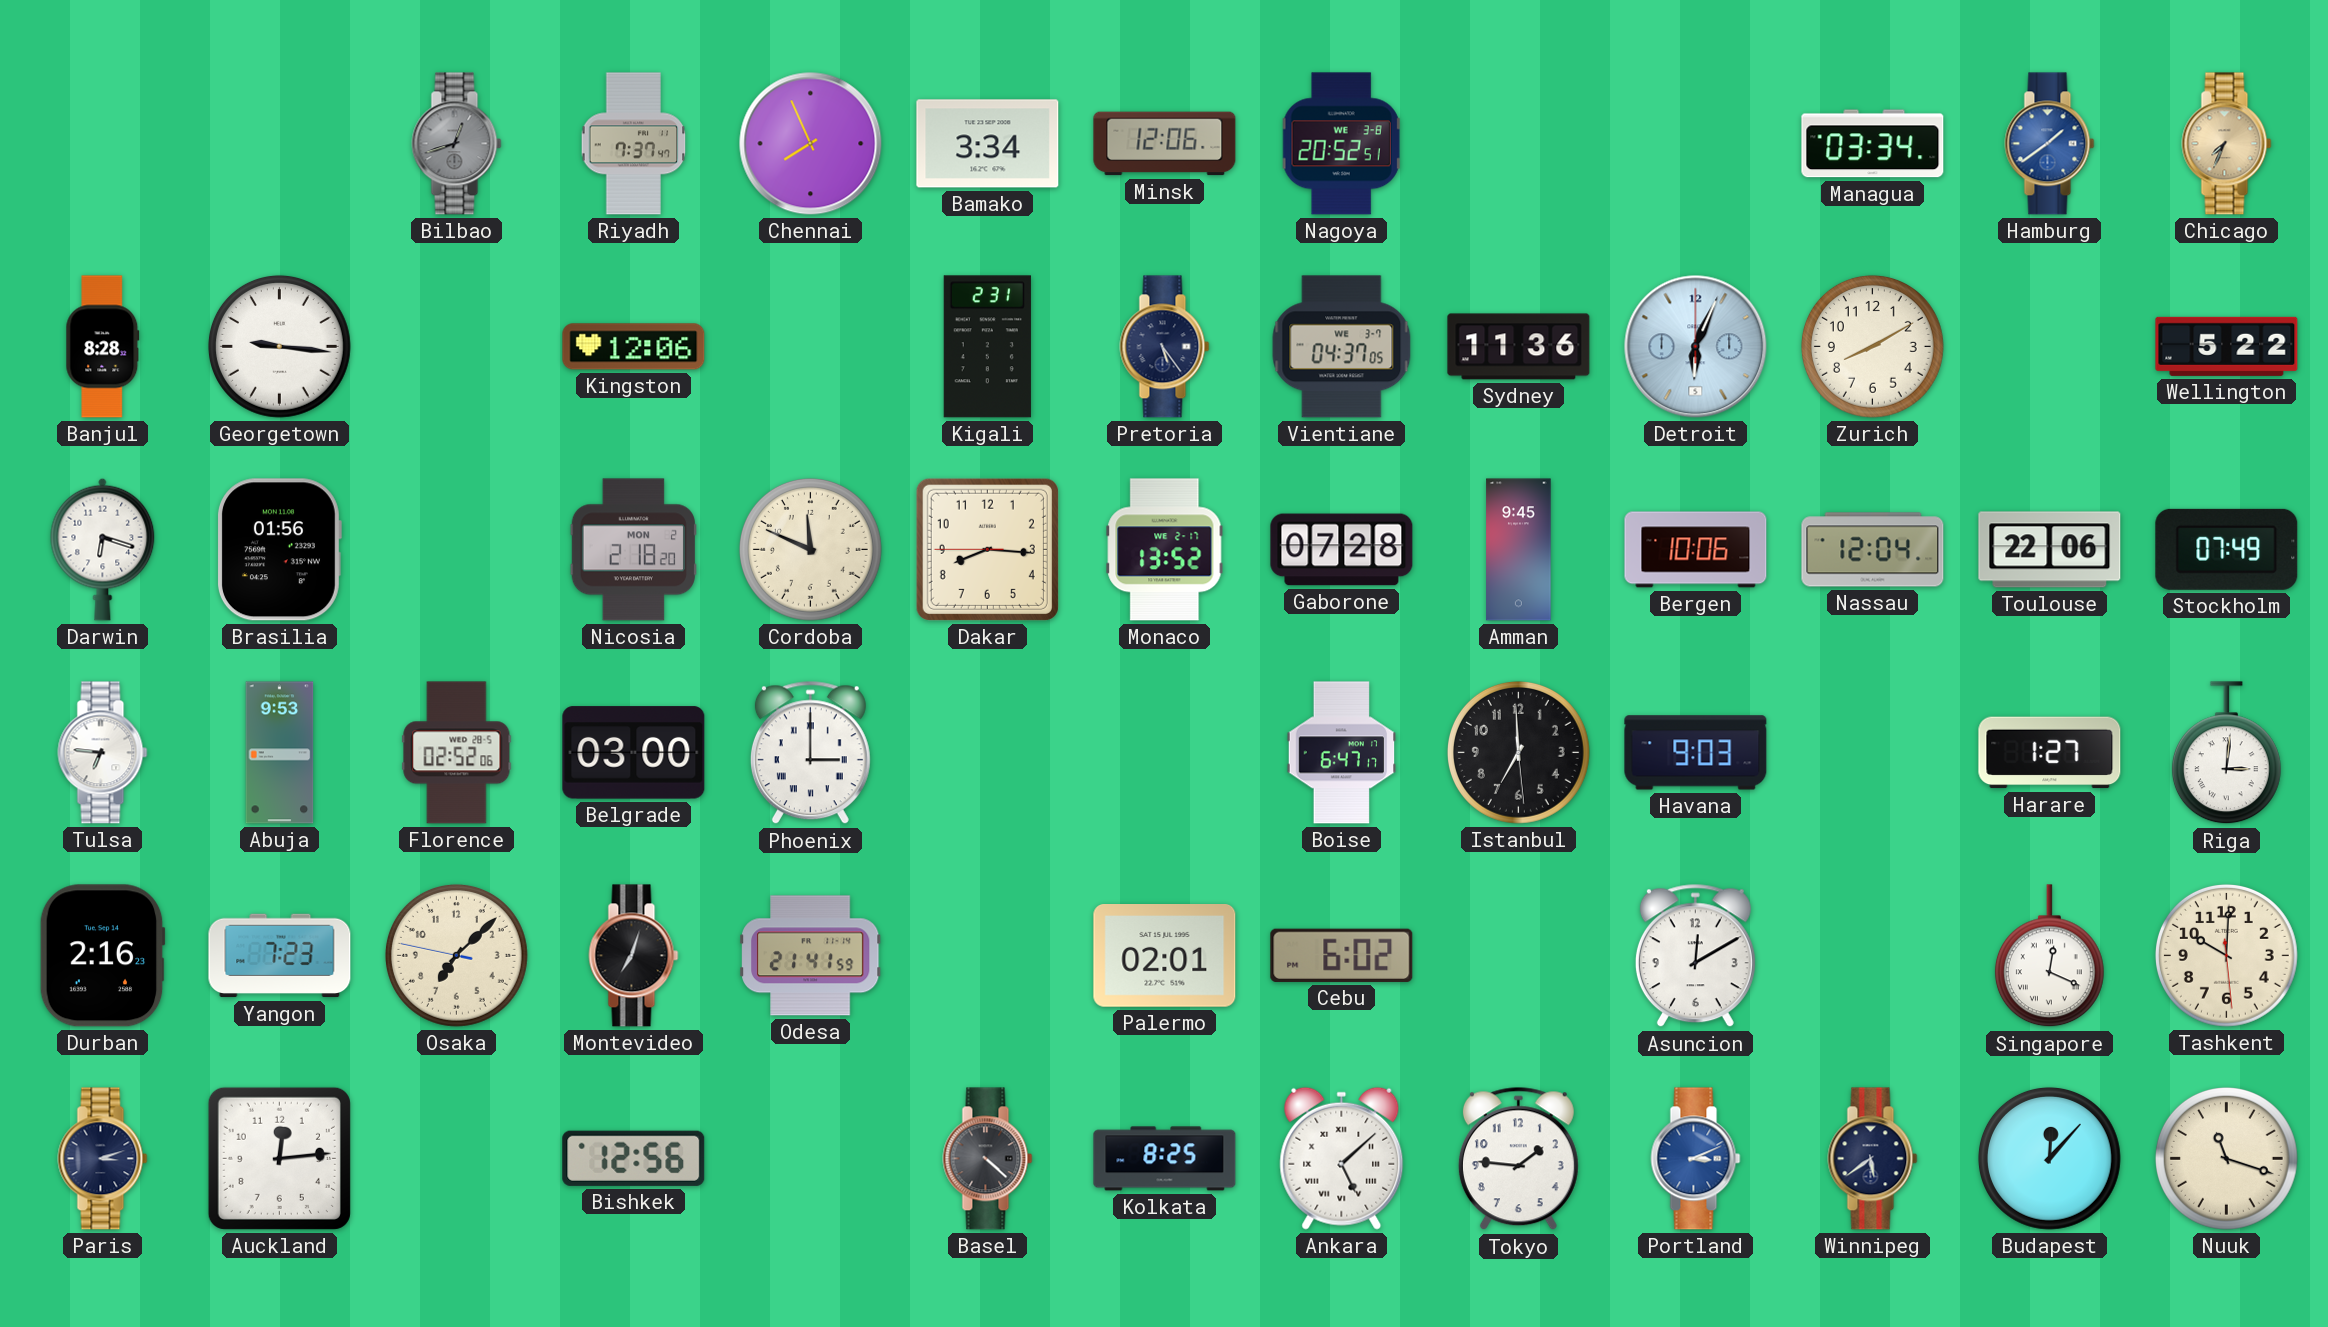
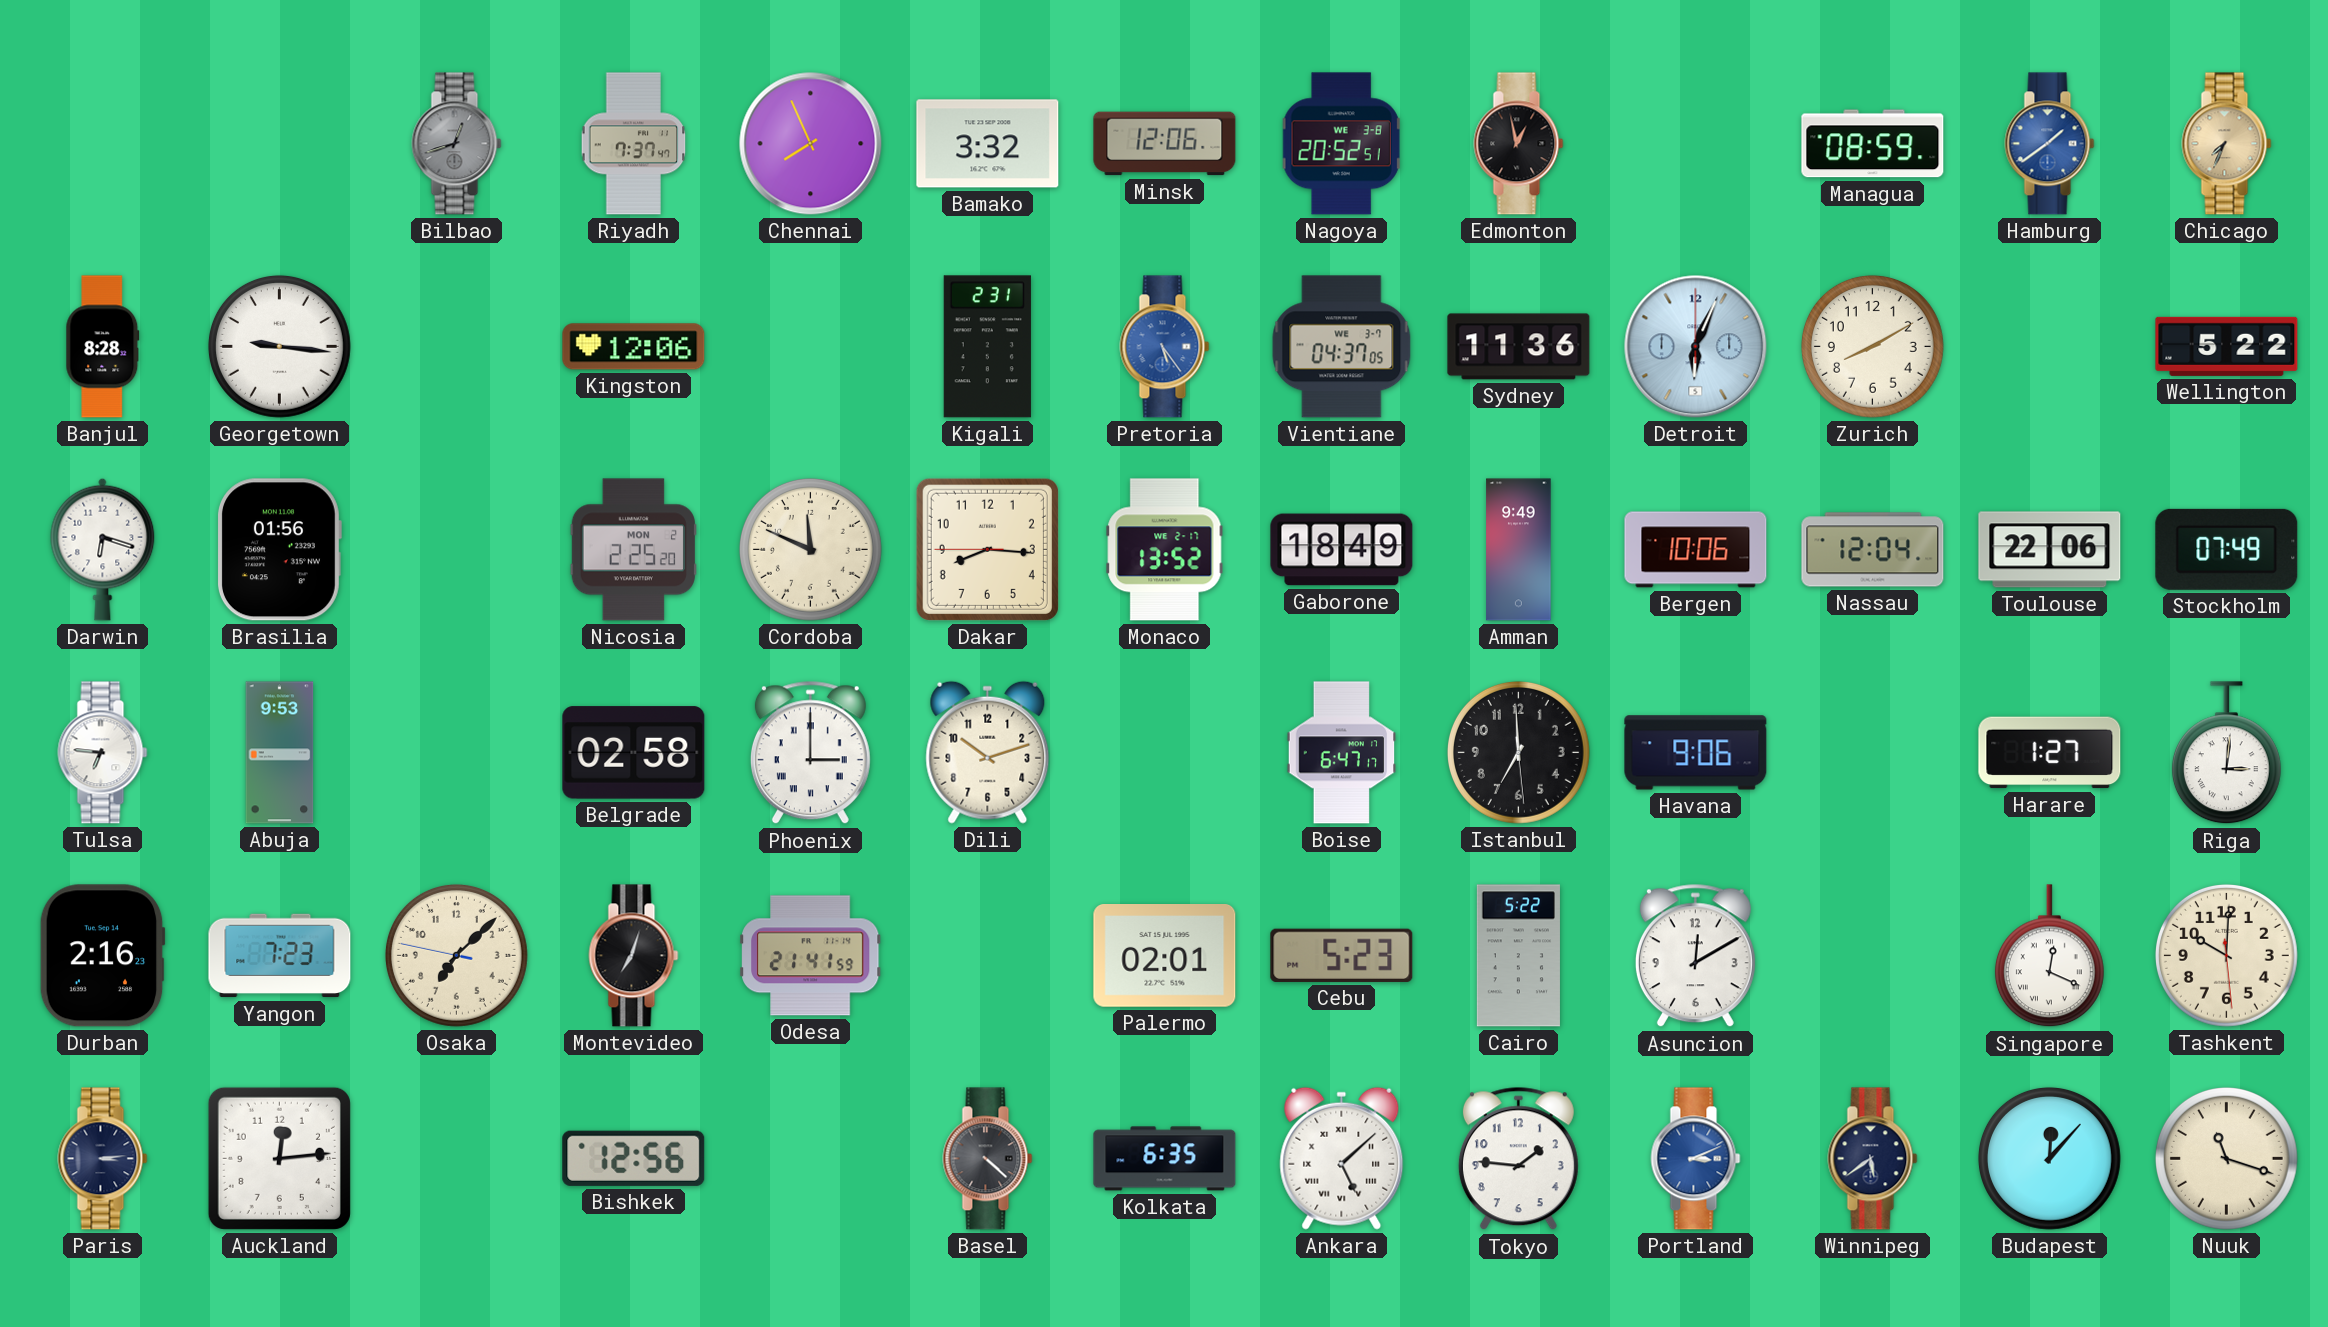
Bamako: 3:34 -> 3:32 (988, 144)
Edmonton: none -> 12:58 (1519, 144)
Managua: 03:34 -> 08:59 (1873, 144)
Pretoria dial: navy -> blue (1165, 347)
Nicosia: 2:18 -> 2:25 (633, 550)
Gaborone: 07:28 -> 18:49 (1342, 550)
Amman: 9:45 -> 9:49 (1519, 550)
Florence: 02:52 -> none (457, 753)
Belgrade: 03:00 -> 02:58 (634, 753)
Dili: none -> 10:12 (988, 752)
Havana: 9:03 -> 9:06 (1696, 753)
Cebu: 6:02 -> 5:23 (1342, 955)
Cairo: none -> 5:22 (1518, 956)
Paris: 3:12 -> 3:14 (103, 1159)
Kolkata: 8:25 -> 6:35 (1165, 1159)
